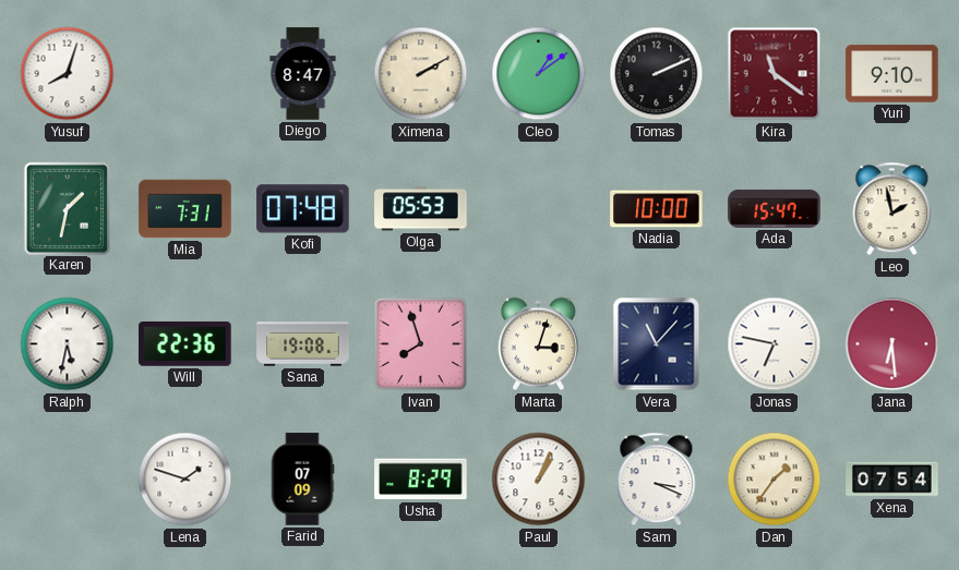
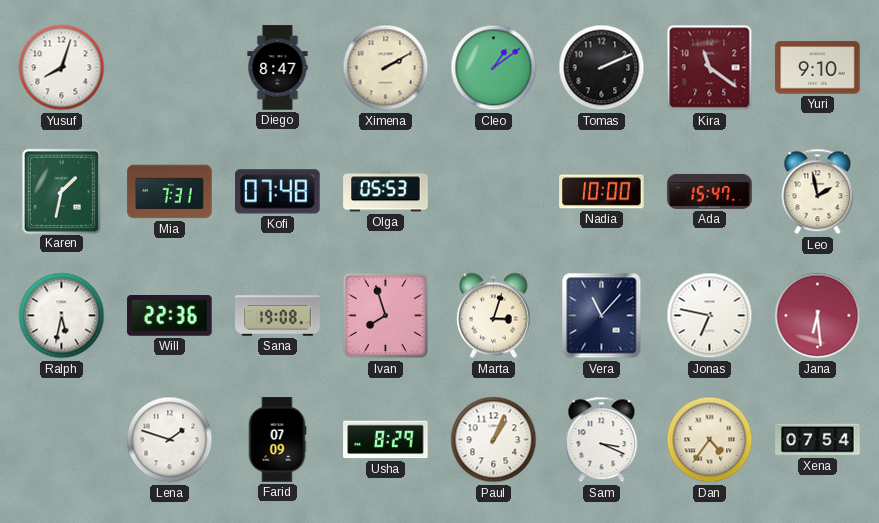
Dan: 1:36 -> 4:36 (710, 440)
